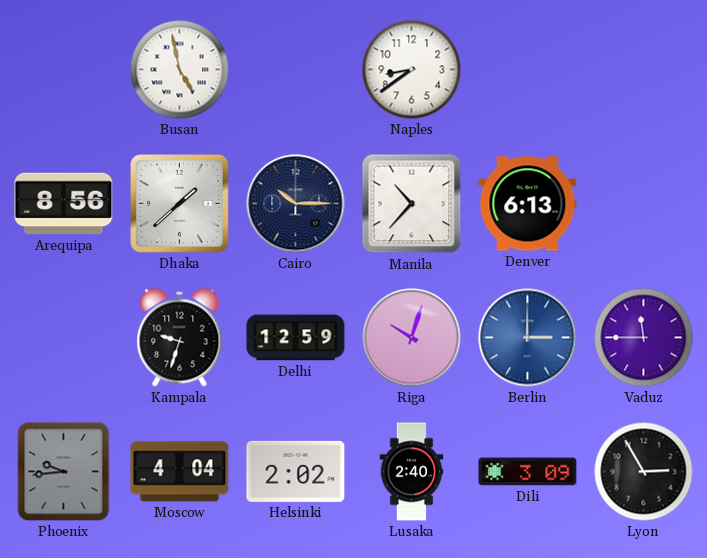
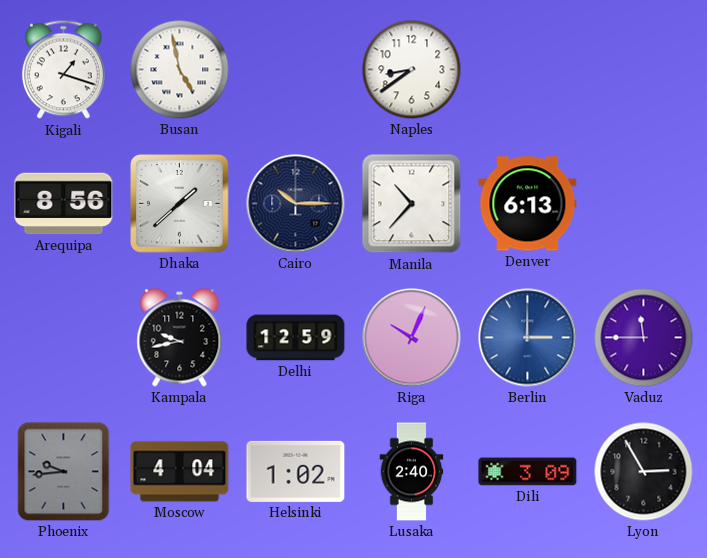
Kigali: none -> 1:18 (63, 70)
Kampala: 9:33 -> 9:43 (180, 338)
Riga: 10:03 -> 10:04 (412, 338)
Helsinki: 2:02 -> 1:02 (296, 471)
